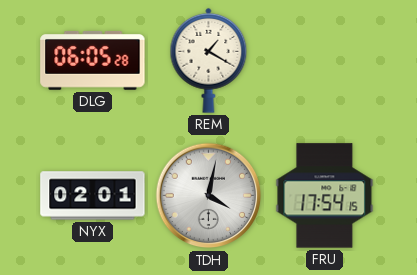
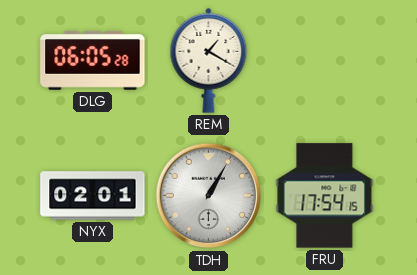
TDH: 4:02 -> 1:05 (209, 196)
